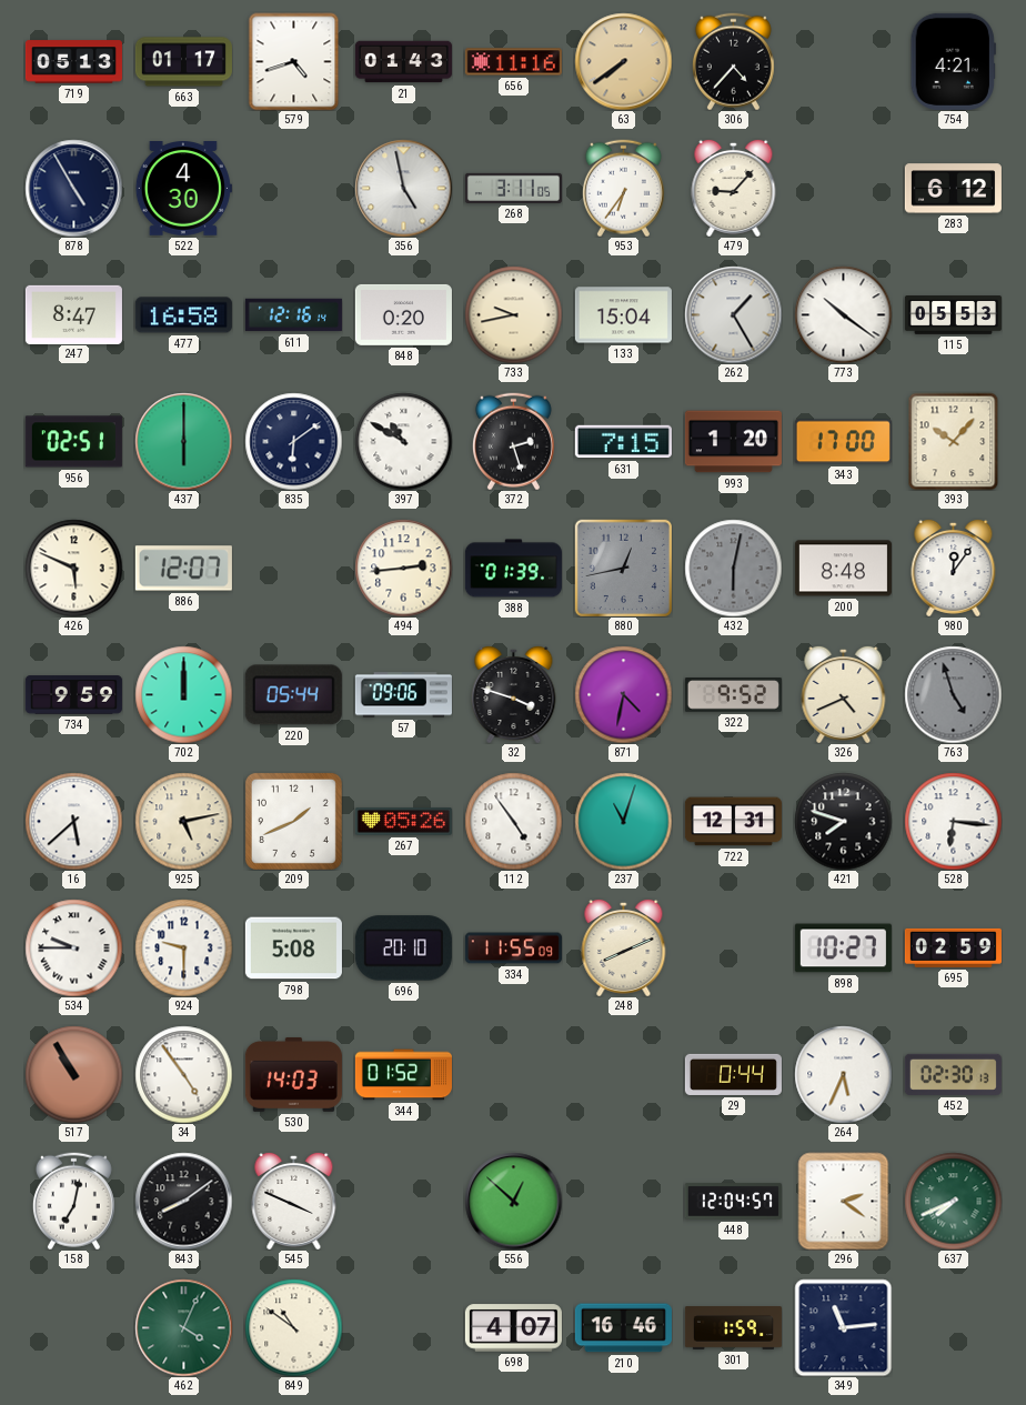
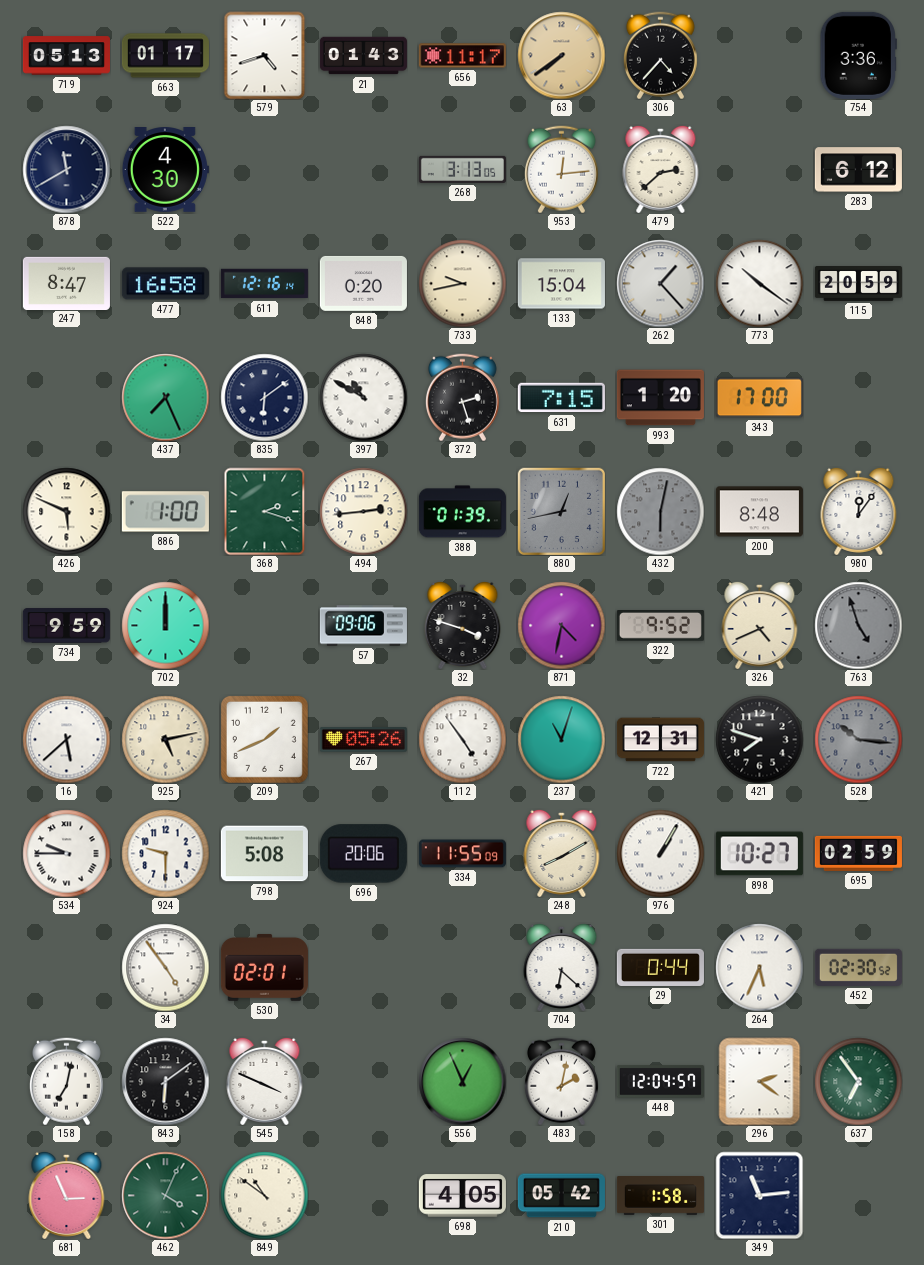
656: 11:16 -> 11:17 (462, 56)
754: 4:21 -> 3:36 (858, 55)
878: 4:55 -> 11:40 (66, 169)
356: 4:58 -> none (403, 188)
268: 3:11 -> 3:13 (462, 169)
953: 6:36 -> 12:14 (561, 169)
479: 9:07 -> 2:38 (661, 169)
262: 1:25 -> 1:23 (660, 283)
115: 05:53 -> 20:59 (858, 284)
956: 02:51 -> none (73, 442)
437: 6:00 -> 7:26 (165, 397)
393: 10:07 -> none (954, 441)
886: 12:07 -> 1:00 (165, 512)
368: none -> 2:18 (265, 511)
220: 05:44 -> none (293, 695)
528: 6:16 -> 10:16 (858, 739)
528 dial: white -> grey (858, 739)
696: 20:10 -> 20:06 (363, 854)
248: 8:11 -> 8:10 (562, 853)
976: none -> 1:05 (660, 853)
517: 10:55 -> none (73, 1074)
530: 14:03 -> 02:01 (264, 967)
344: 01:52 -> none (403, 1075)
704: none -> 6:22 (562, 967)
452: 02:30:13 -> 02:30:52 (858, 967)
843: 8:09 -> 6:09 (165, 1081)
556: 12:52 -> 12:56 (462, 1081)
483: none -> 2:02 (561, 1081)
637: 7:41 -> 6:54 (858, 1081)
681: none -> 2:56 (67, 1195)
698: 4:07 -> 4:05 (462, 1196)
210: 16:46 -> 05:42 (561, 1196)
301: 1:59 -> 1:58 (660, 1196)
